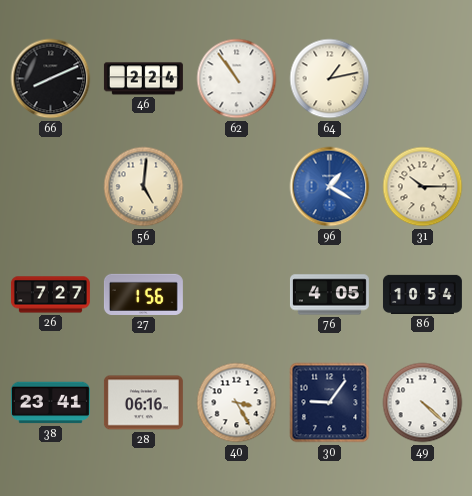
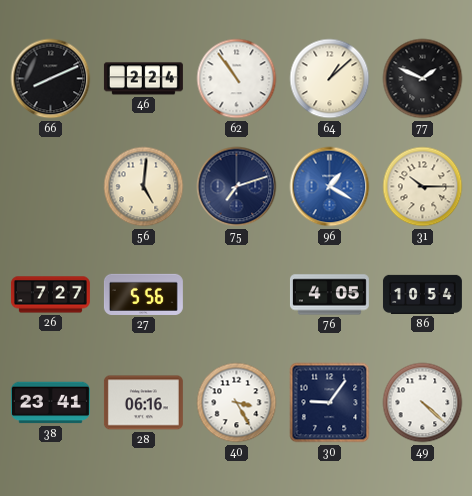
64: 1:13 -> 1:08 (330, 79)
77: none -> 1:49 (423, 79)
75: none -> 7:12 (237, 187)
27: 1:56 -> 5:56 (143, 294)
